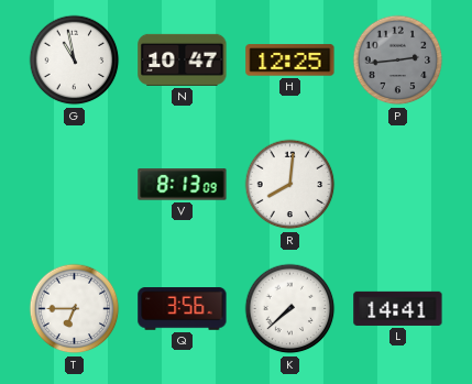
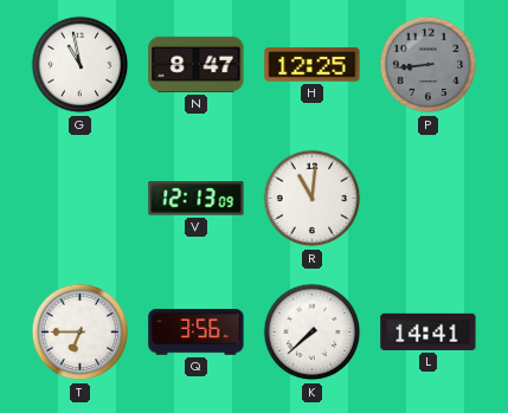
N: 10:47 -> 8:47 (197, 64)
P: 2:44 -> 8:44 (429, 65)
V: 8:13 -> 12:13 (197, 199)
R: 8:01 -> 11:01 (313, 199)
